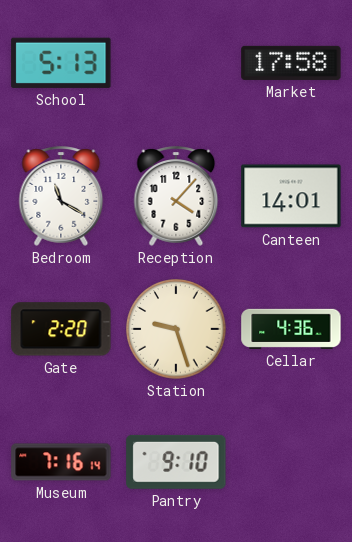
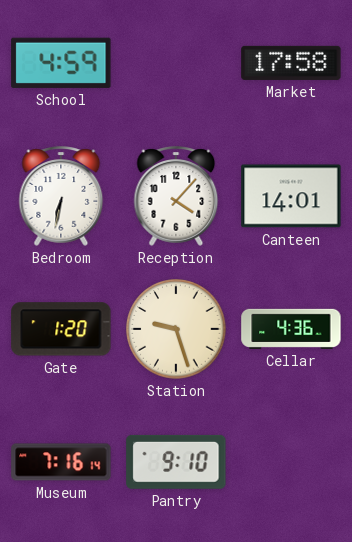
School: 5:13 -> 4:59 (61, 63)
Bedroom: 11:20 -> 6:32 (61, 196)
Gate: 2:20 -> 1:20 (61, 329)
